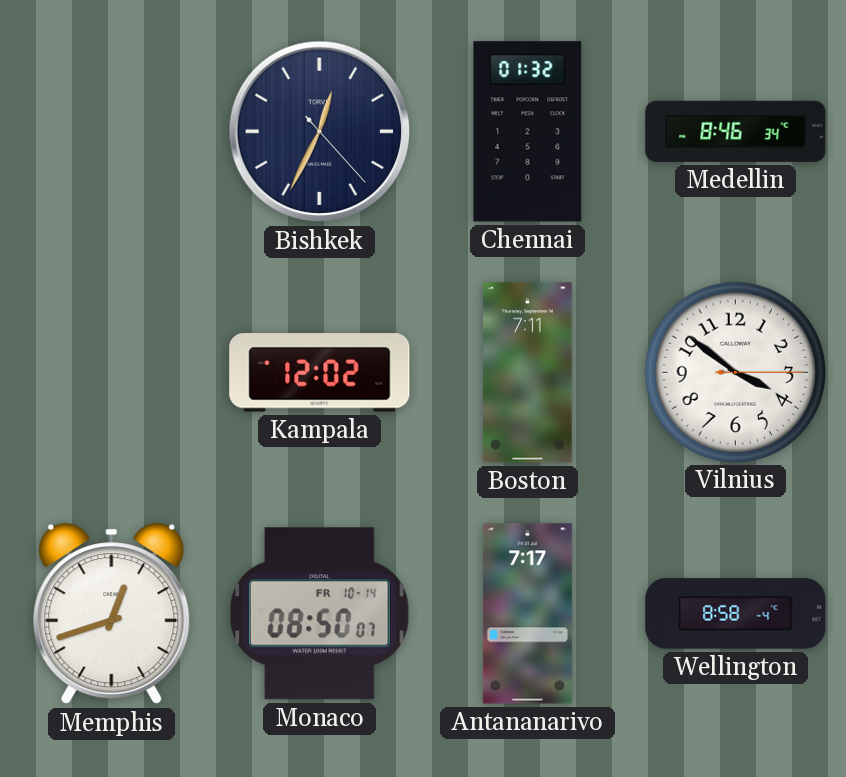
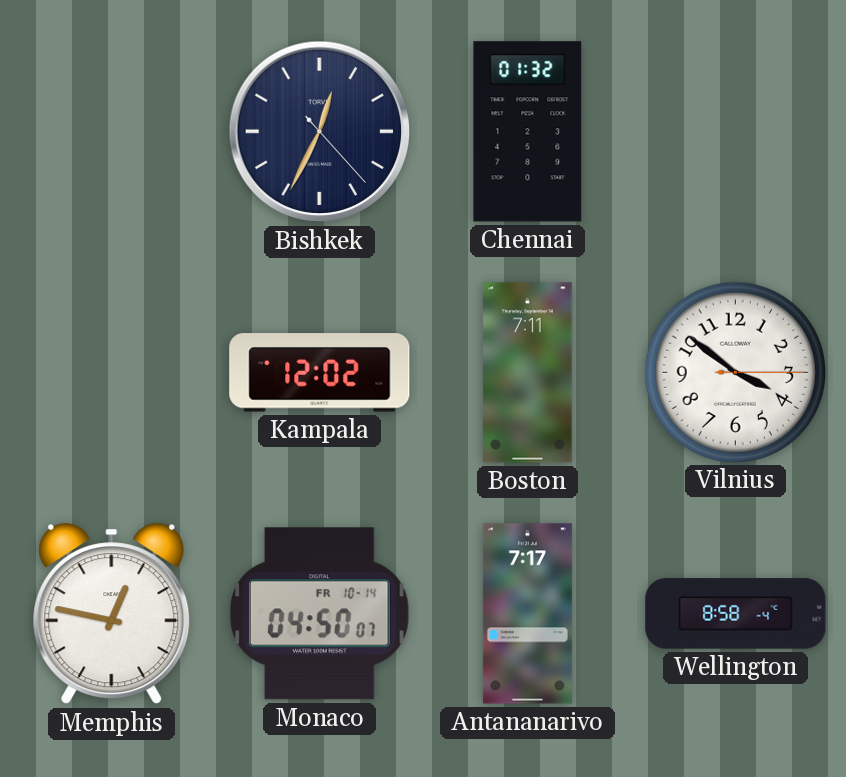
Medellin: 8:46 -> none (736, 131)
Memphis: 12:42 -> 12:47 (112, 614)
Monaco: 08:50 -> 04:50 (319, 614)
